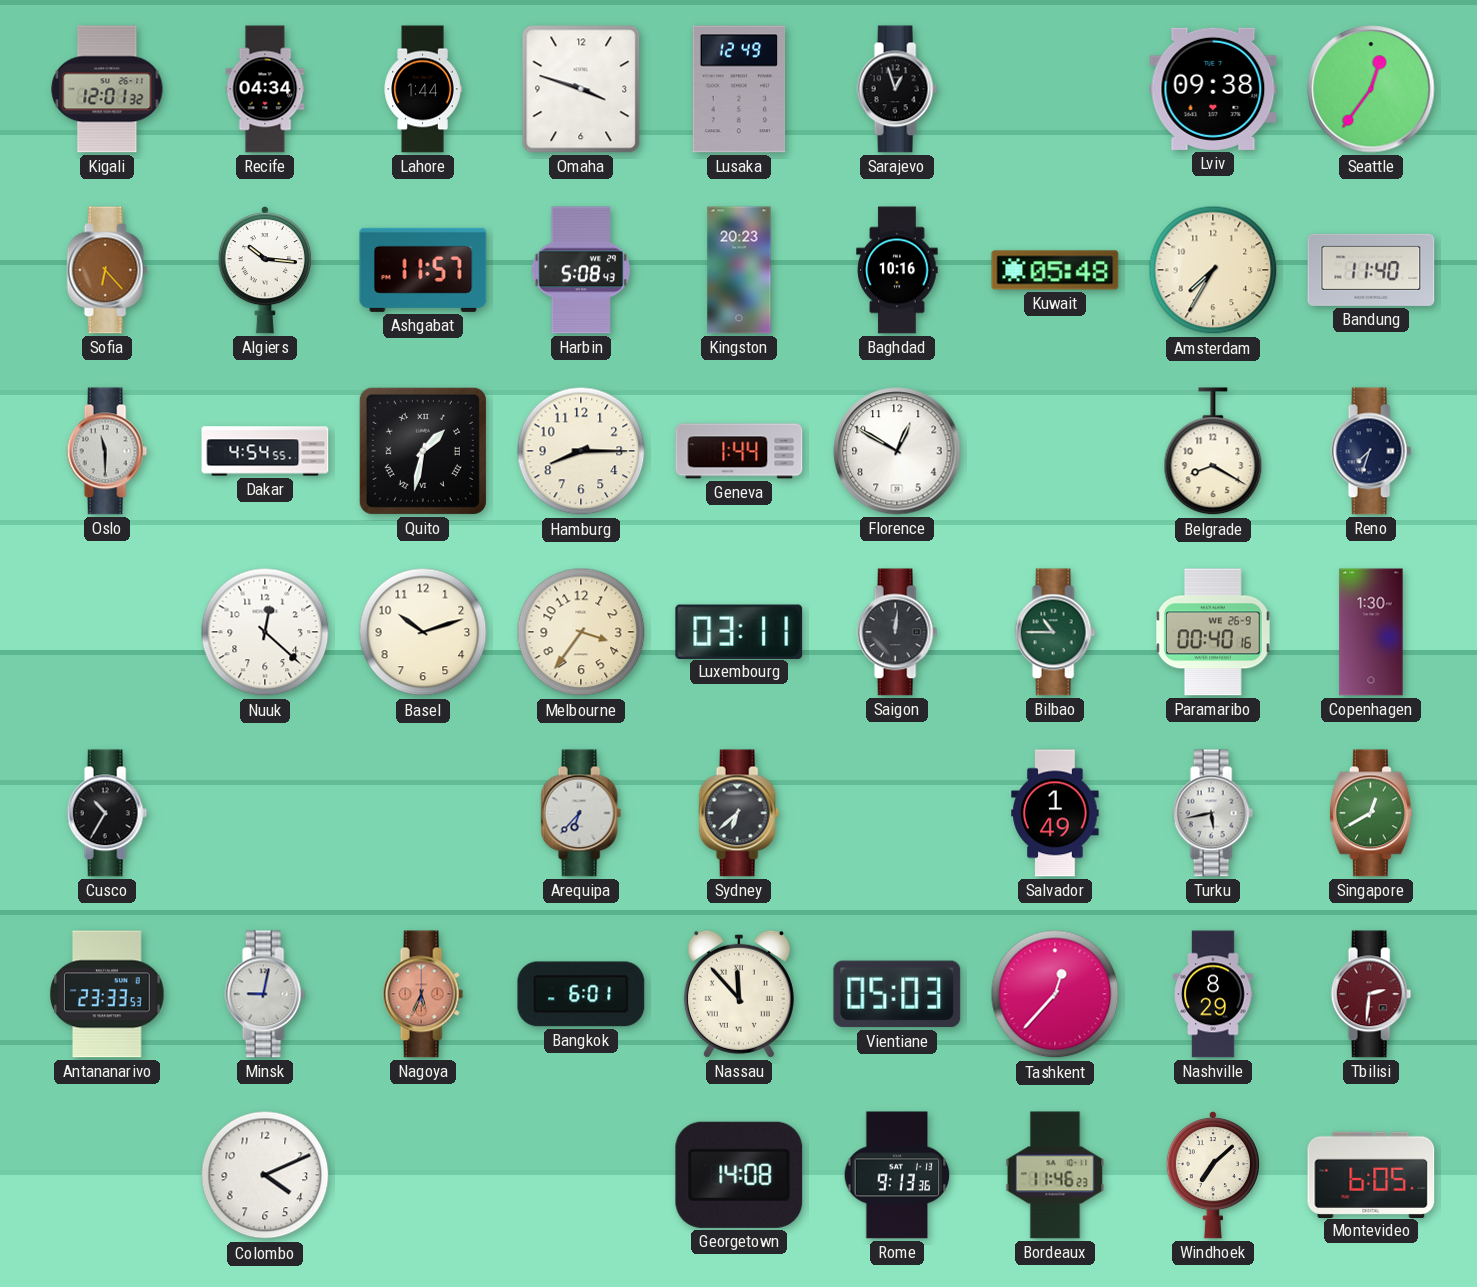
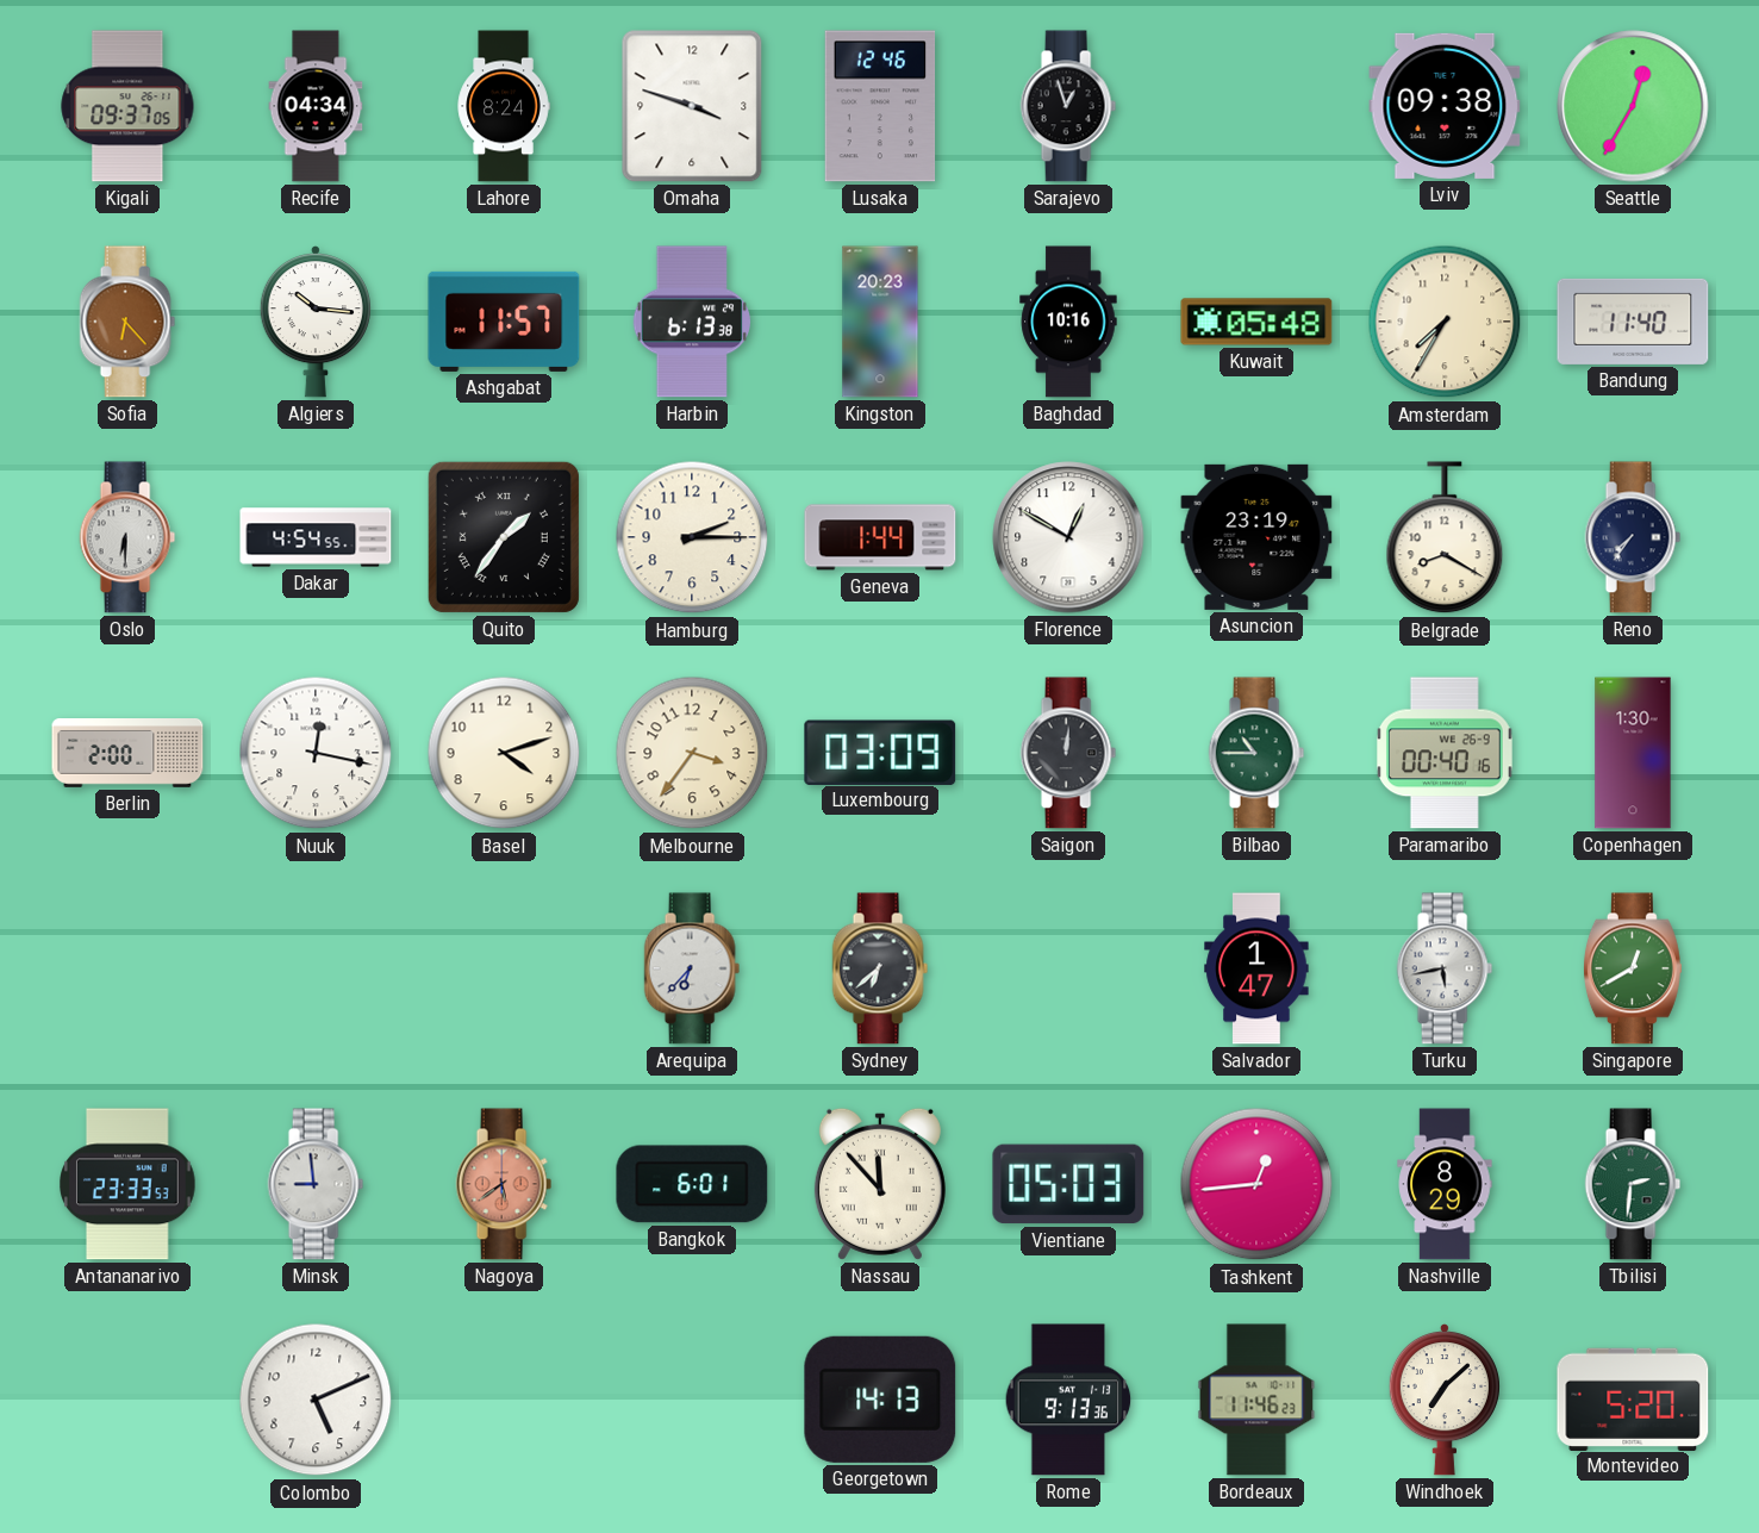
Kigali: 12:01 -> 09:37 (127, 106)
Lahore: 1:44 -> 8:24 (504, 106)
Lusaka: 12:49 -> 12:46 (880, 106)
Seattle: 12:36 -> 12:35 (1633, 106)
Harbin: 5:08 -> 6:13 (691, 322)
Oslo: 11:30 -> 6:30 (127, 537)
Quito: 1:32 -> 1:36 (504, 537)
Hamburg: 8:15 -> 2:15 (692, 537)
Asuncion: none -> 23:19 (1256, 537)
Reno: 7:33 -> 7:36 (1633, 537)
Berlin: none -> 2:00 (127, 754)
Nuuk: 12:22 -> 12:17 (316, 753)
Basel: 10:12 -> 4:12 (504, 753)
Luxembourg: 03:11 -> 03:09 (880, 752)
Cusco: 10:35 -> none (107, 813)
Salvador: 1:49 -> 1:47 (1256, 968)
Minsk: 9:02 -> 8:59 (316, 1184)
Nagoya: 5:34 -> 5:39 (504, 1184)
Tashkent: 12:37 -> 12:44 (1256, 1184)
Tbilisi dial: burgundy -> green (1633, 1184)
Colombo: 4:11 -> 5:11 (316, 1400)
Georgetown: 14:08 -> 14:13 (880, 1400)
Montevideo: 6:05 -> 5:20 (1633, 1398)
